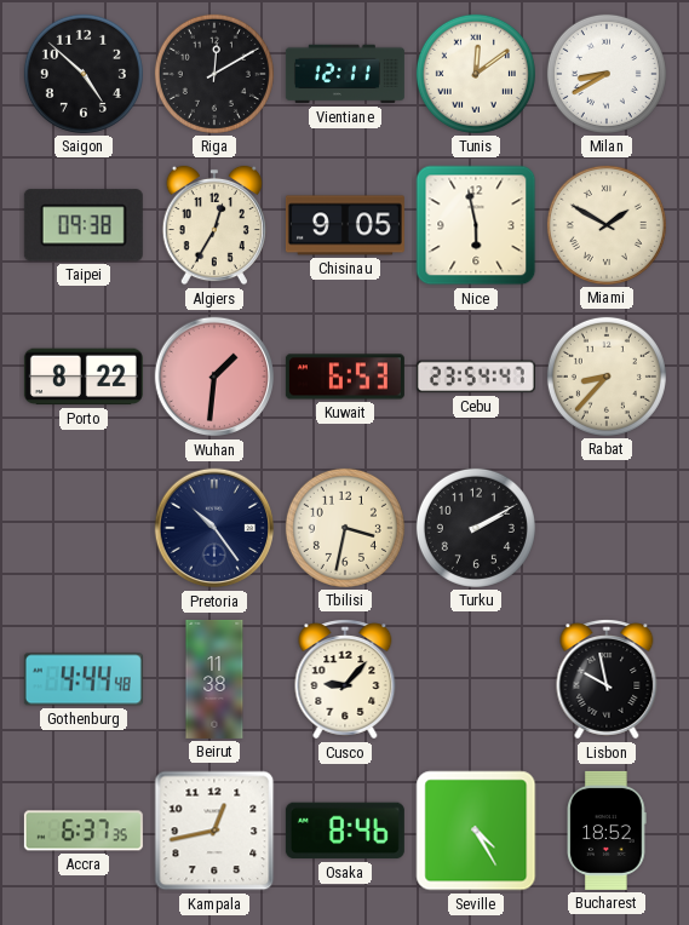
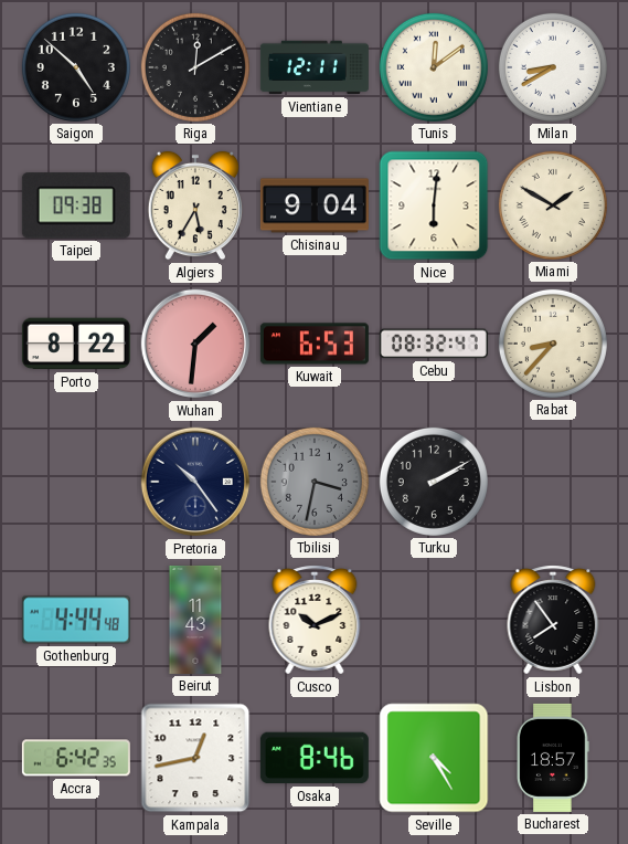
Algiers: 12:35 -> 5:35 (195, 205)
Chisinau: 9:05 -> 9:04 (315, 205)
Nice: 5:58 -> 6:01 (434, 205)
Cebu: 23:54 -> 08:32 (434, 344)
Tbilisi dial: cream -> grey (315, 482)
Beirut: 11:38 -> 11:43 (195, 620)
Cusco: 9:07 -> 10:11 (315, 620)
Lisbon: 9:58 -> 7:54 (553, 620)
Accra: 6:37 -> 6:42 (76, 758)
Bucharest: 18:52 -> 18:57 (553, 758)
